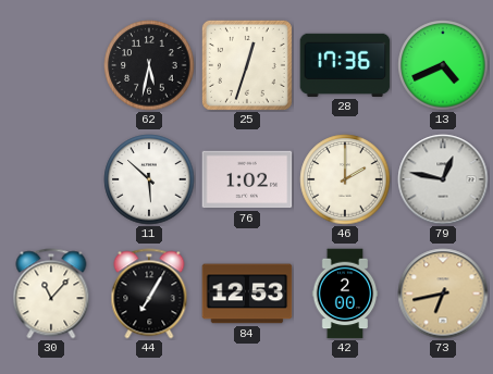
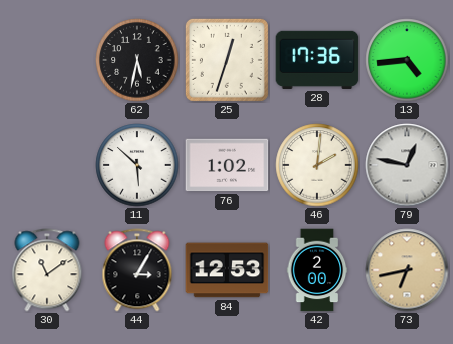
13: 4:41 -> 4:44 (407, 60)
46: 2:00 -> 2:01 (317, 165)
30: 11:07 -> 11:09 (47, 270)
44: 7:05 -> 3:05 (137, 270)
